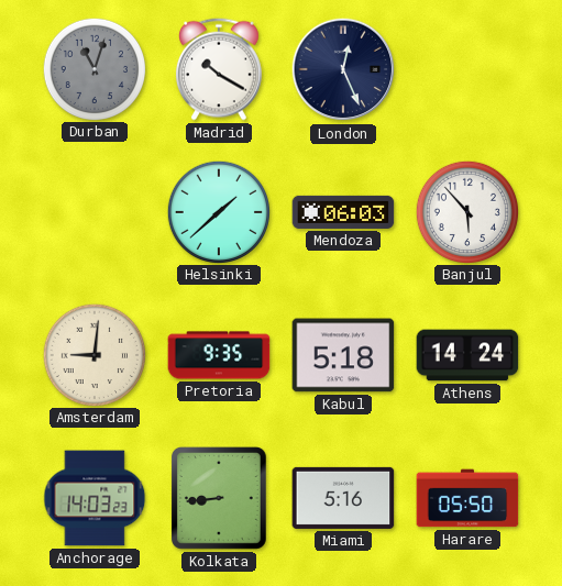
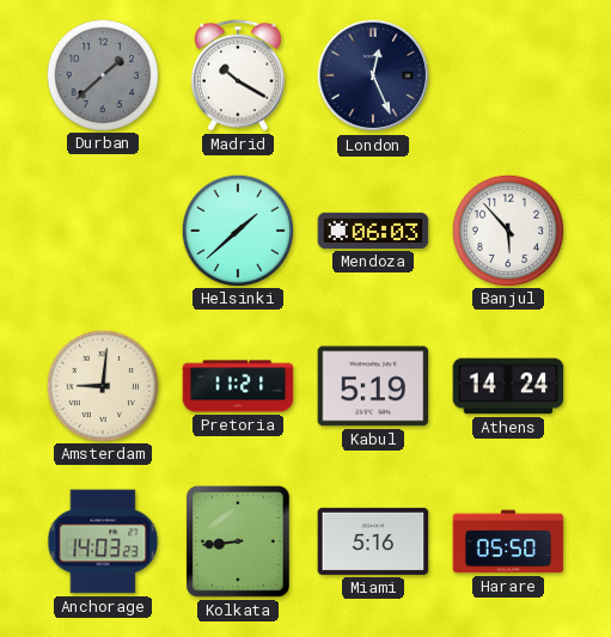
Durban: 11:03 -> 1:38 (102, 74)
Pretoria: 9:35 -> 11:21 (238, 386)
Kabul: 5:18 -> 5:19 (373, 386)
